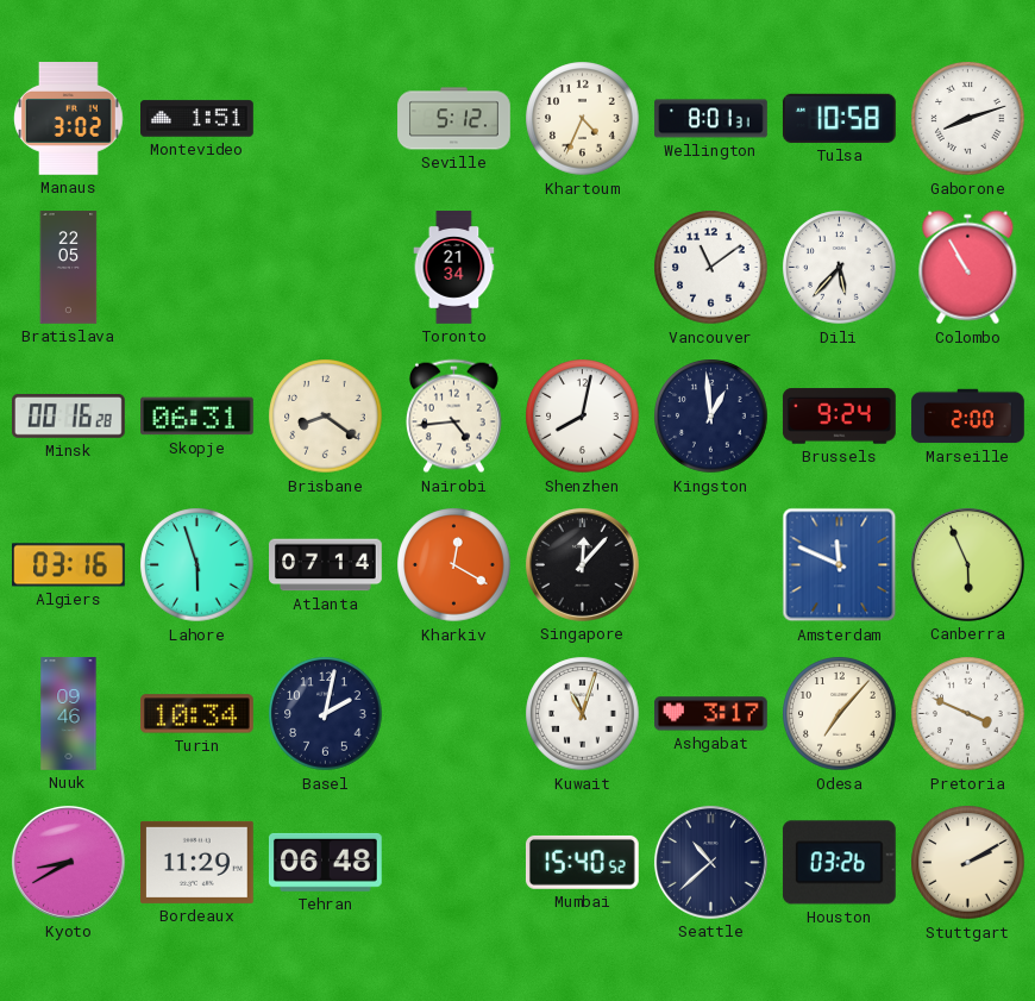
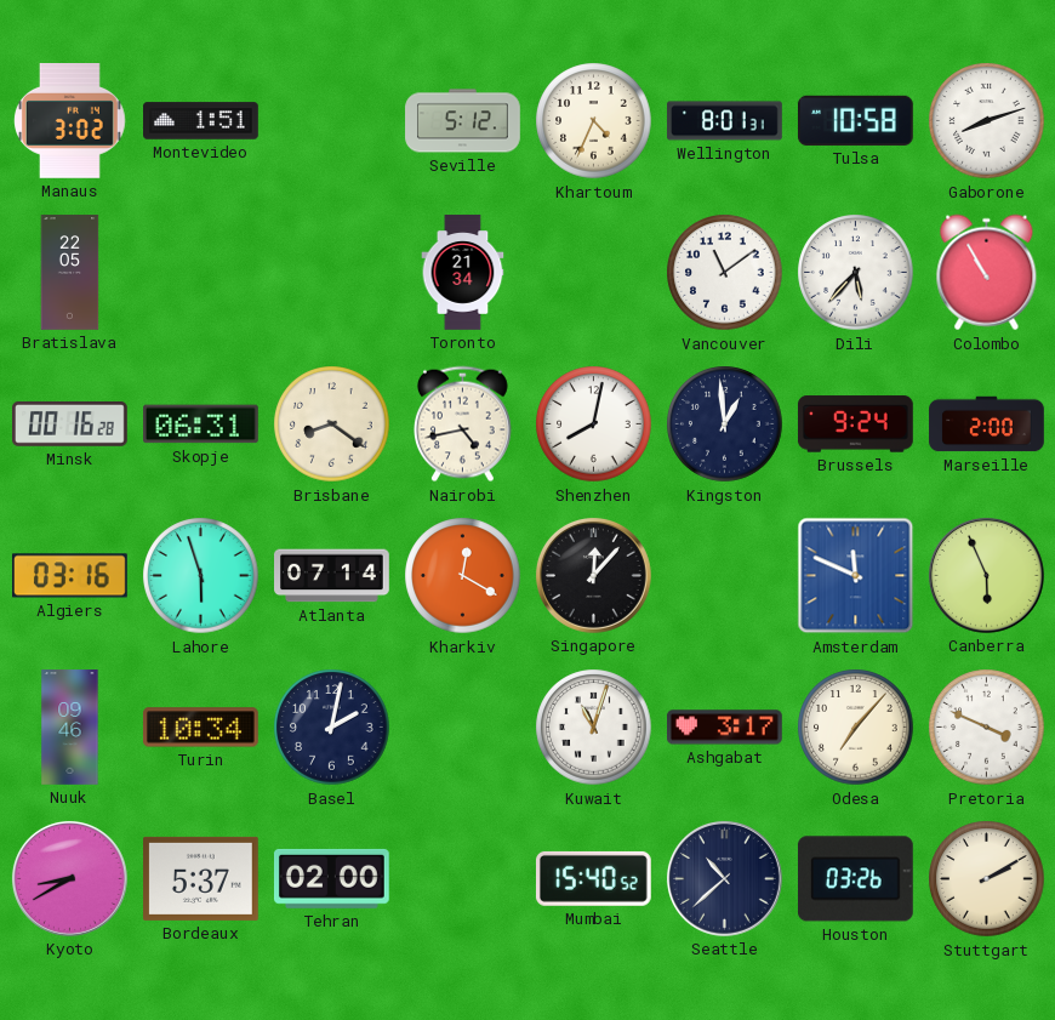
Nairobi: 4:44 -> 4:43 (462, 424)
Bordeaux: 11:29 -> 5:37 (201, 878)
Tehran: 06:48 -> 02:00 (331, 878)
